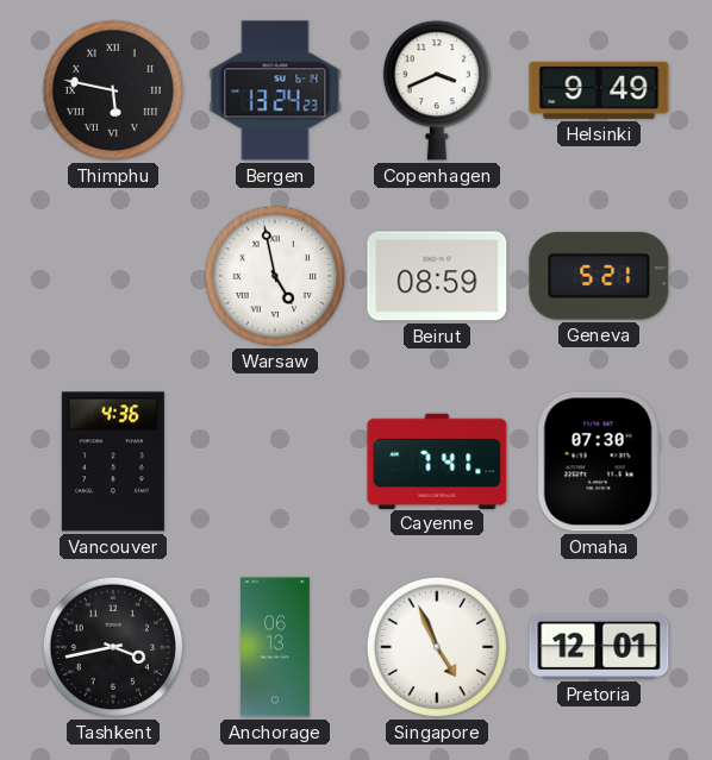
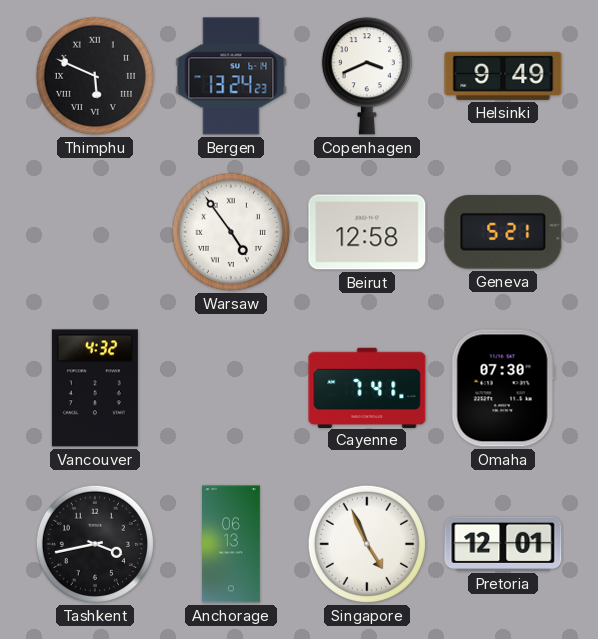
Thimphu: 5:47 -> 5:49 (95, 76)
Warsaw: 4:58 -> 4:54 (231, 232)
Beirut: 08:59 -> 12:58 (367, 232)
Vancouver: 4:36 -> 4:32 (95, 388)
